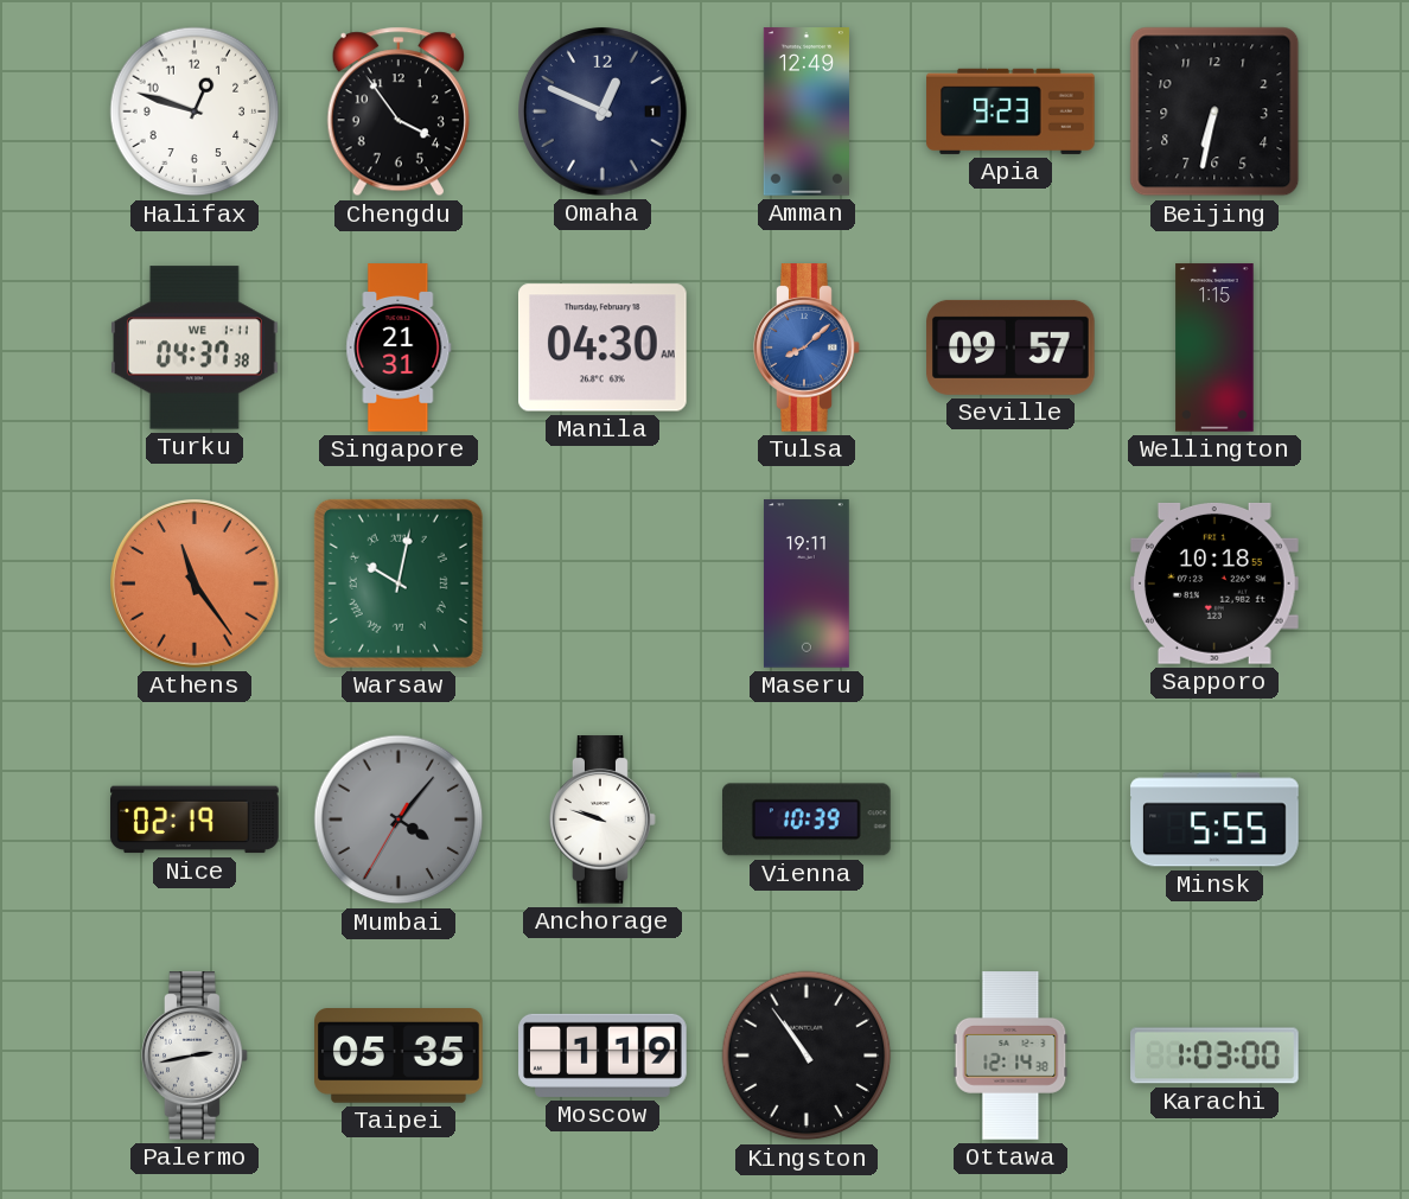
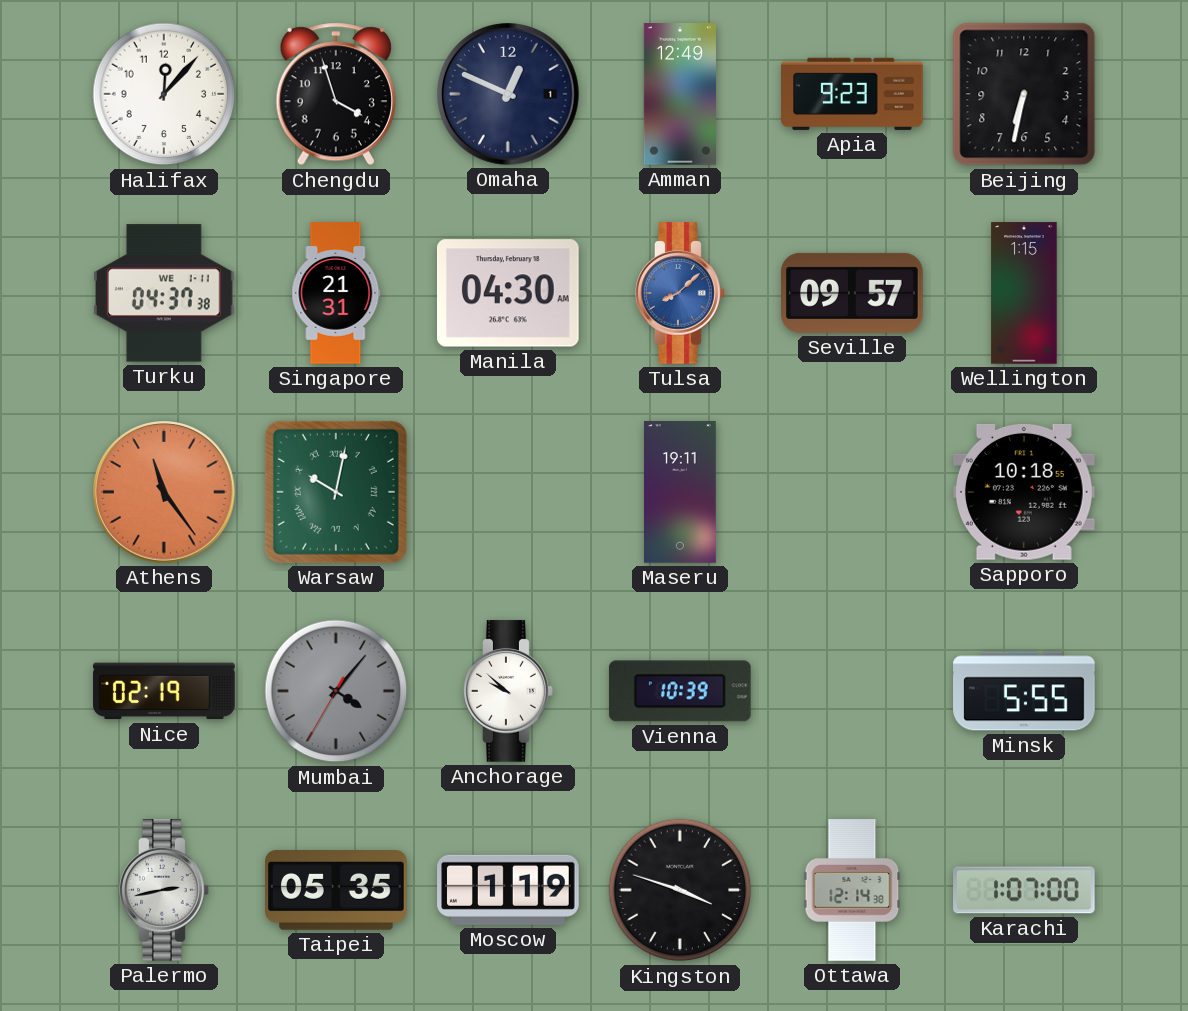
Halifax: 12:48 -> 12:07 (164, 94)
Chengdu: 3:54 -> 3:57 (336, 94)
Anchorage: 9:48 -> 9:52 (508, 691)
Kingston: 10:54 -> 3:48 (680, 890)
Karachi: 1:03 -> 1:07 (1024, 890)
